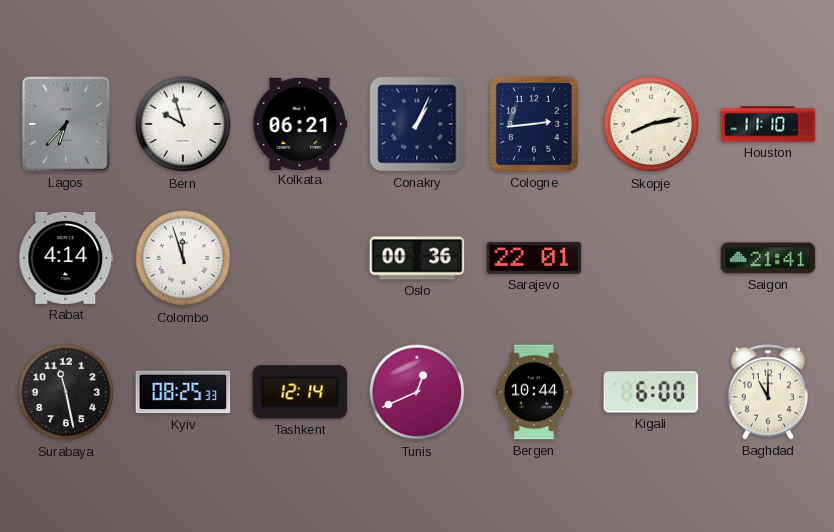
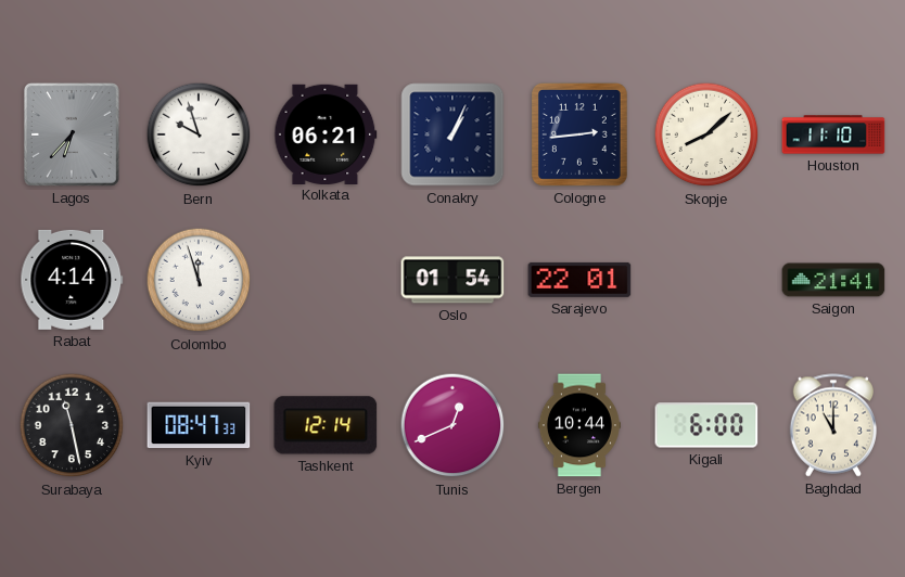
Skopje: 8:13 -> 8:08 (706, 134)
Oslo: 00:36 -> 01:54 (452, 280)
Kyiv: 08:25 -> 08:47 (199, 425)
